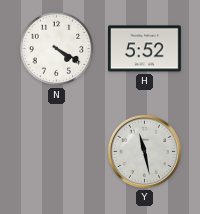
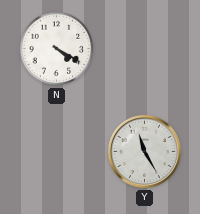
H: 5:52 -> none (145, 49)
Y: 11:28 -> 11:25 (144, 151)
